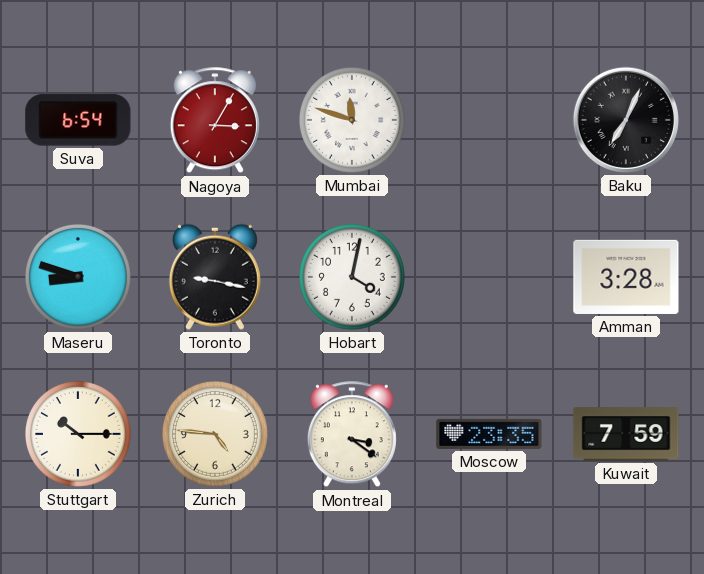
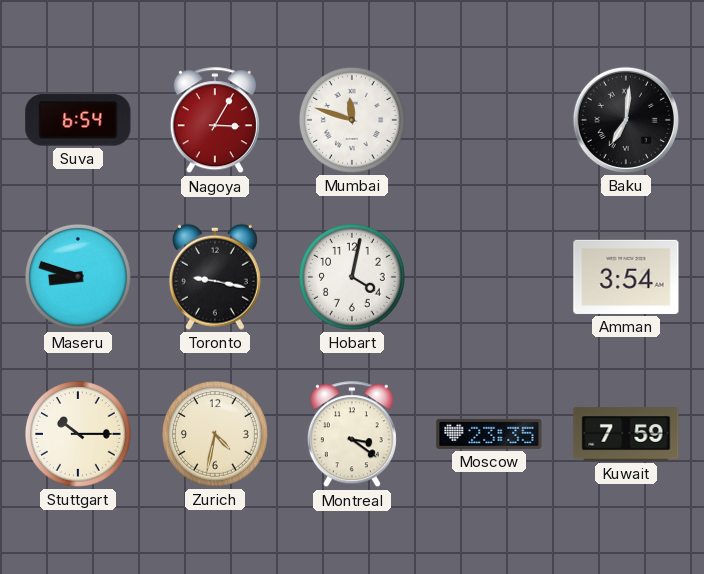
Baku: 7:04 -> 7:01 (626, 120)
Amman: 3:28 -> 3:54 (626, 277)
Zurich: 4:46 -> 4:32 (216, 435)
